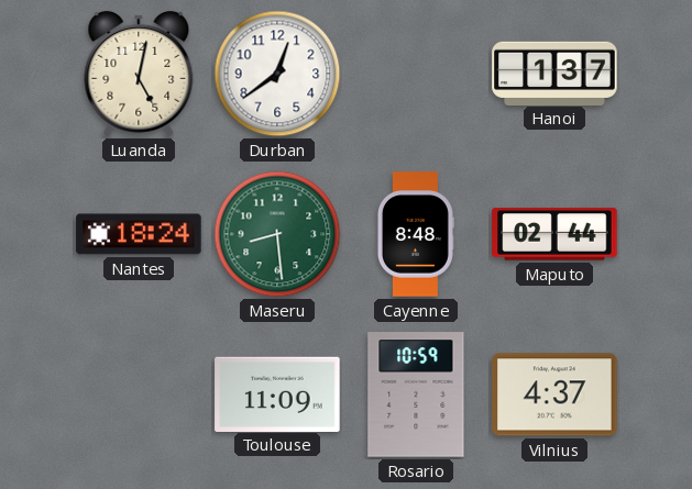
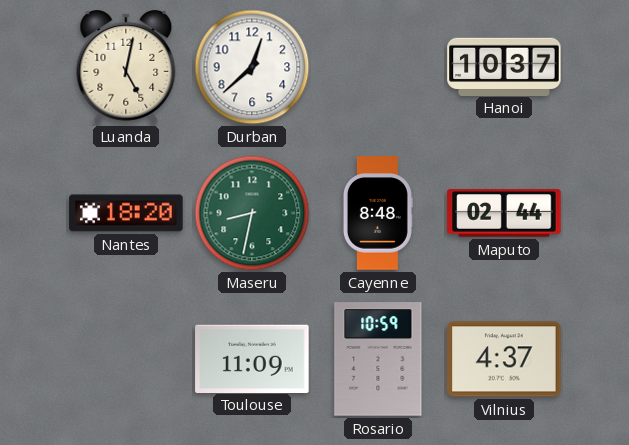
Durban: 12:39 -> 12:38 (252, 67)
Hanoi: 1:37 -> 10:37 (504, 66)
Nantes: 18:24 -> 18:20 (126, 213)
Maseru: 8:29 -> 8:32 (252, 213)
